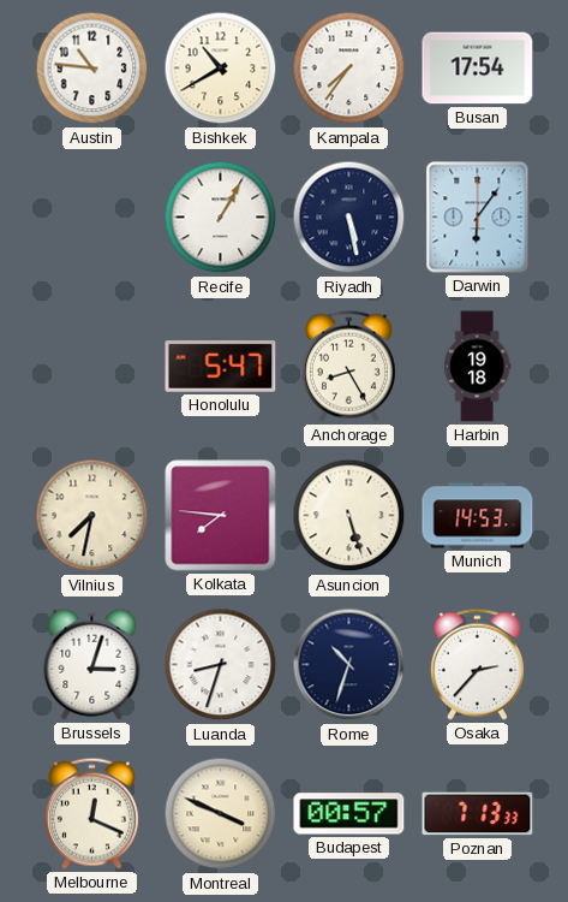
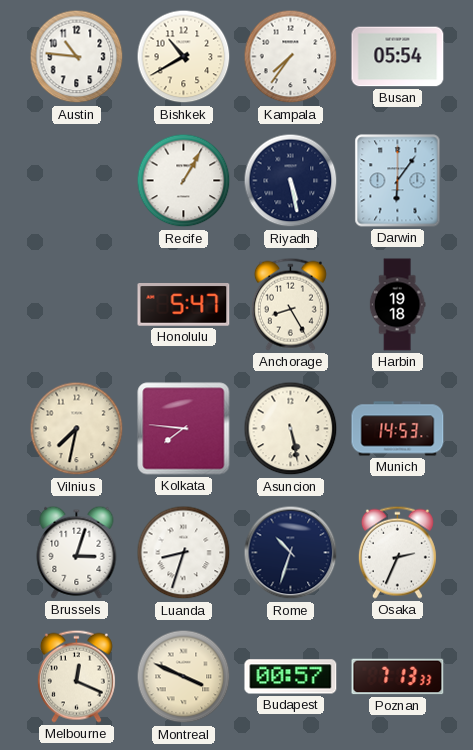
Busan: 17:54 -> 05:54 (398, 57)
Asuncion: 5:27 -> 5:28 (291, 429)
Osaka: 2:37 -> 2:34 (397, 552)
